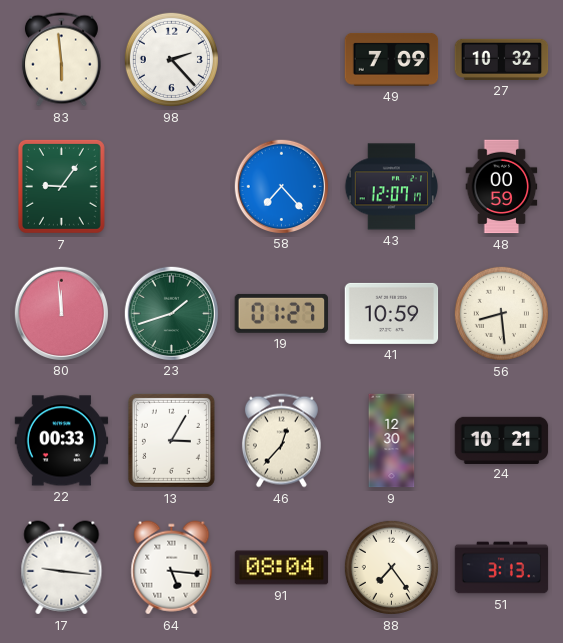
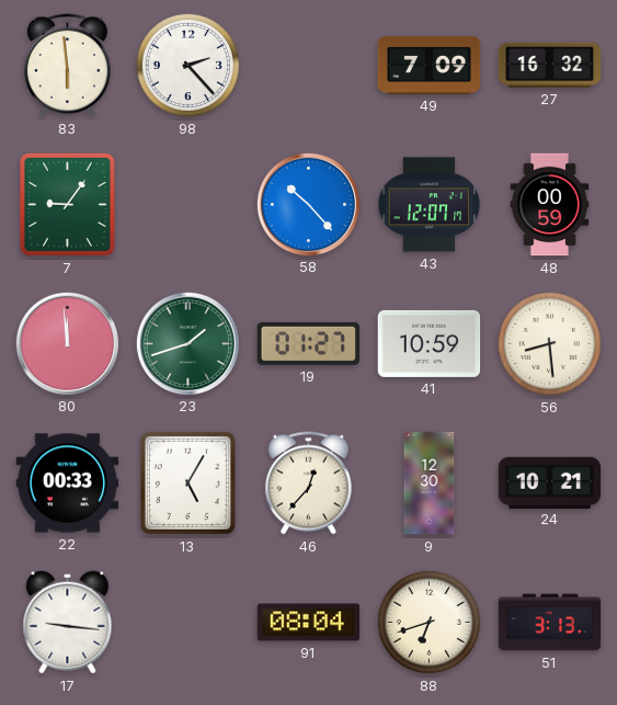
27: 10:32 -> 16:32 (550, 65)
58: 7:23 -> 10:23 (308, 204)
13: 3:05 -> 5:05 (187, 482)
64: 5:16 -> none (172, 568)
88: 7:24 -> 6:42 (429, 622)
